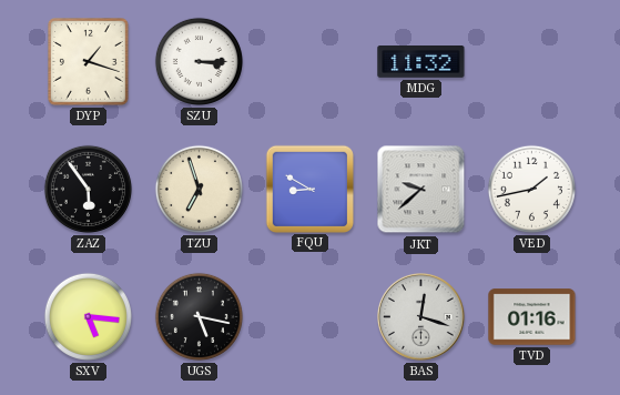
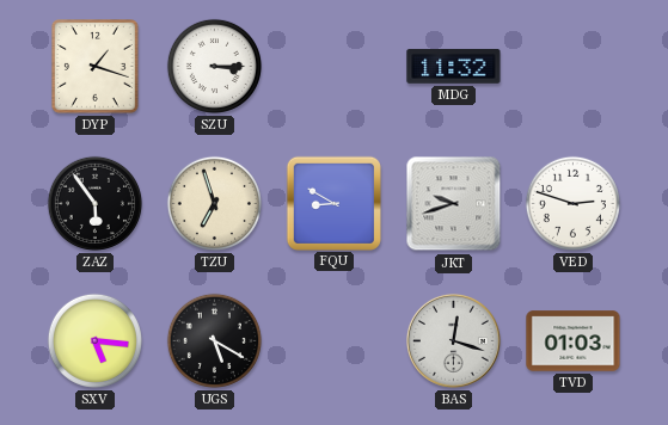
JKT: 9:38 -> 9:42 (454, 204)
VED: 1:43 -> 2:48 (572, 203)
UGS: 5:17 -> 5:20 (214, 340)
TVD: 01:16 -> 01:03 (574, 341)
